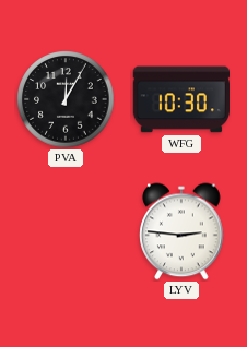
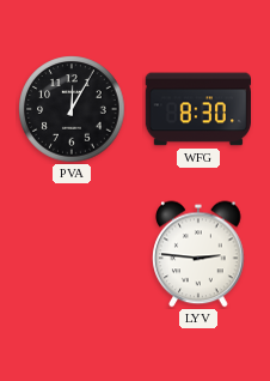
WFG: 10:30 -> 8:30 (197, 109)
